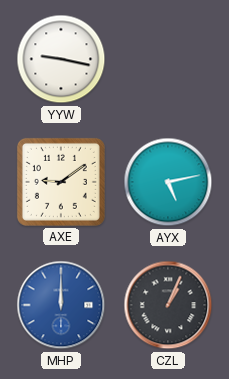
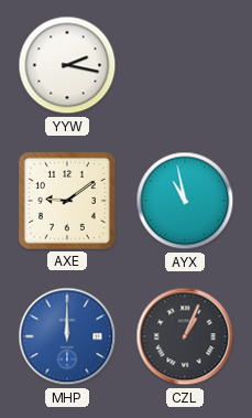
YYW: 9:17 -> 2:17 (67, 65)
AYX: 5:13 -> 10:58 (185, 201)
